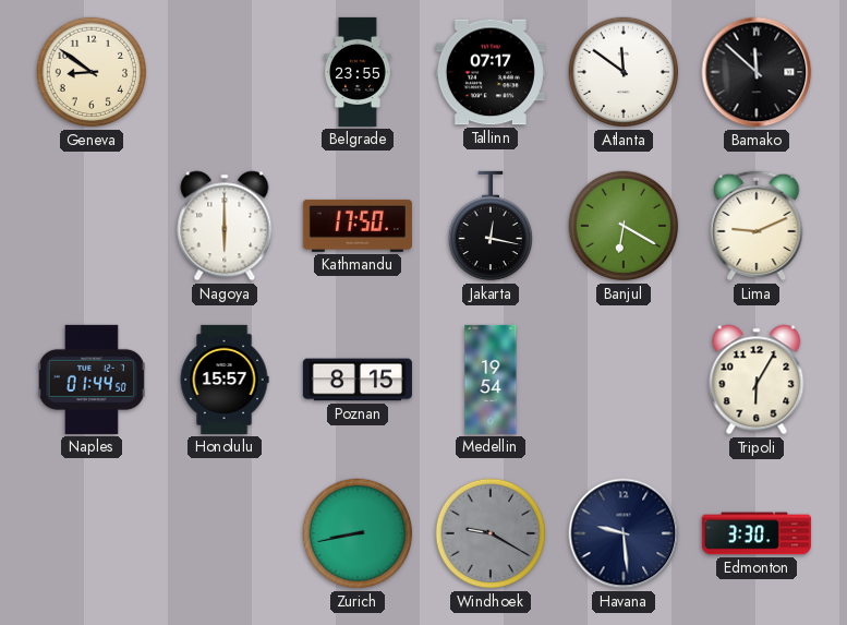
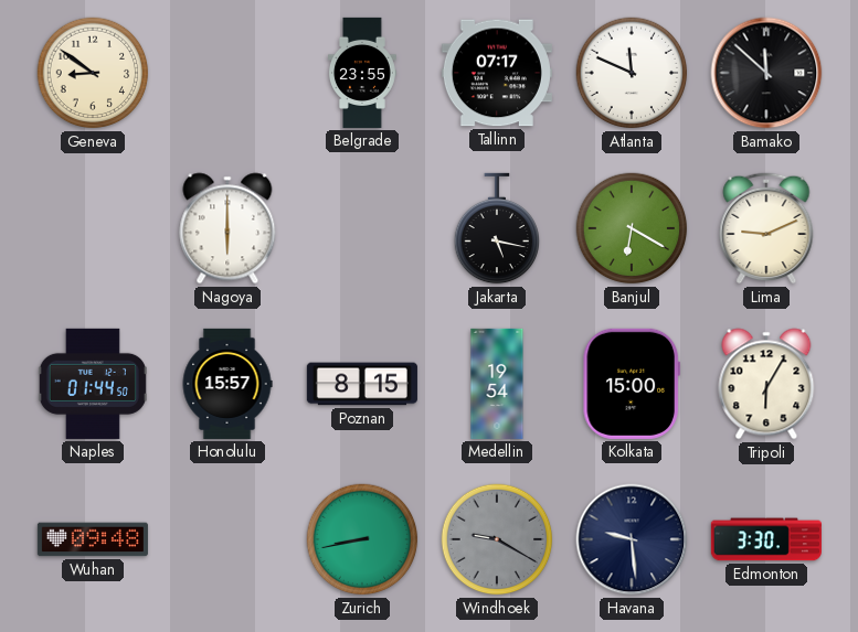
Atlanta: 11:51 -> 11:49 (632, 73)
Kathmandu: 17:50 -> none (358, 226)
Jakarta: 12:17 -> 5:17 (496, 228)
Kolkata: none -> 15:00 (632, 384)
Wuhan: none -> 09:48 (93, 539)
